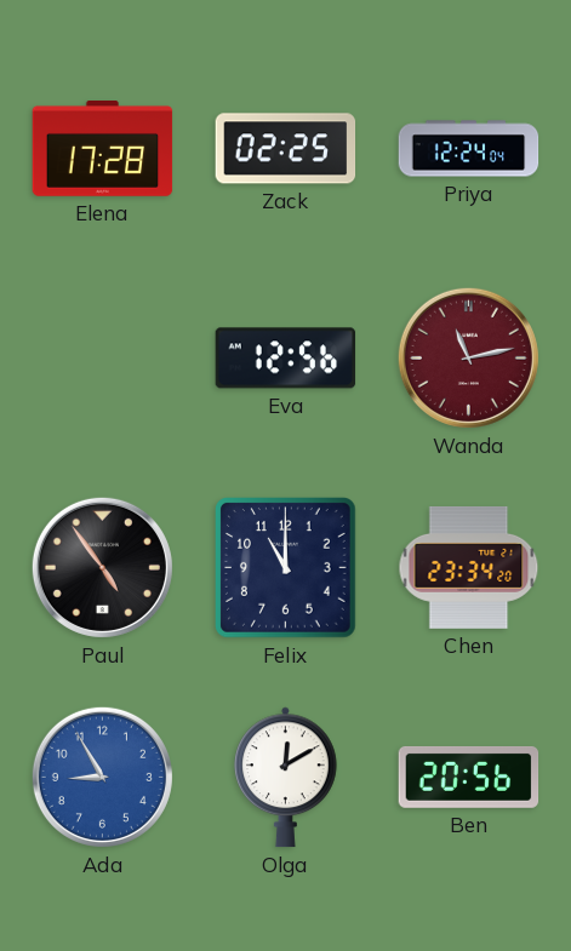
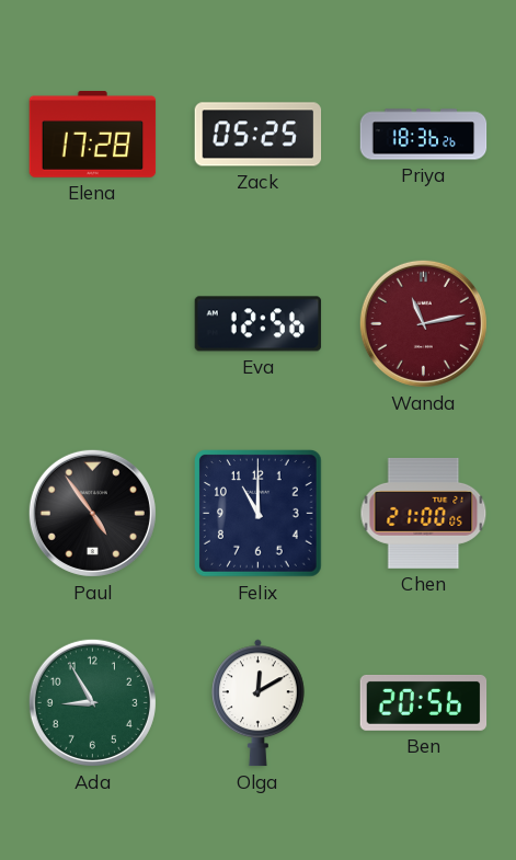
Zack: 02:25 -> 05:25 (259, 135)
Priya: 12:24 -> 18:36 (424, 135)
Chen: 23:34 -> 21:00 (424, 513)
Ada dial: blue -> green (92, 702)
